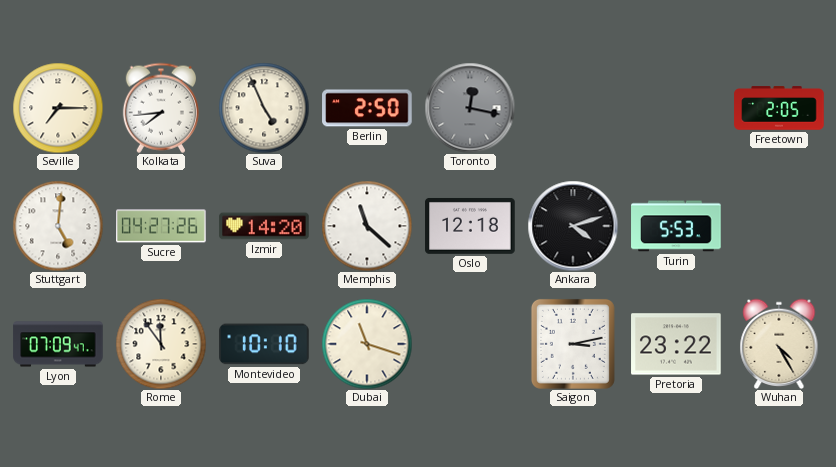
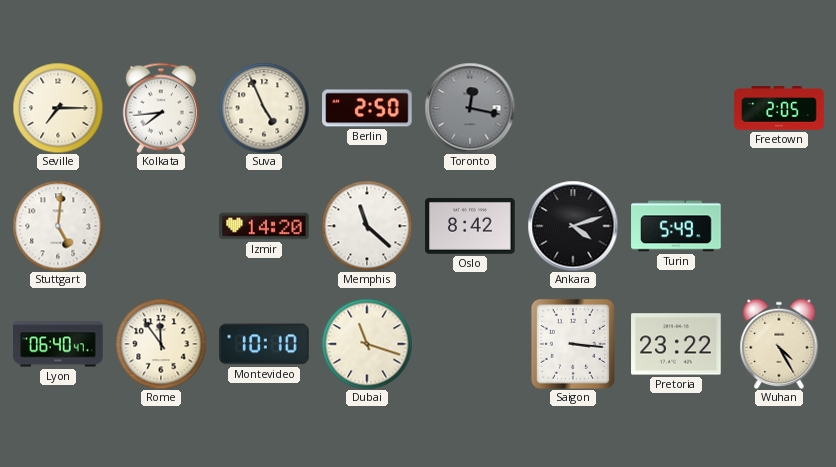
Sucre: 04:27 -> none (161, 226)
Oslo: 12:18 -> 8:42 (470, 226)
Turin: 5:53 -> 5:49 (676, 226)
Lyon: 07:09 -> 06:40 (58, 344)
Saigon: 3:13 -> 3:16 (573, 344)
